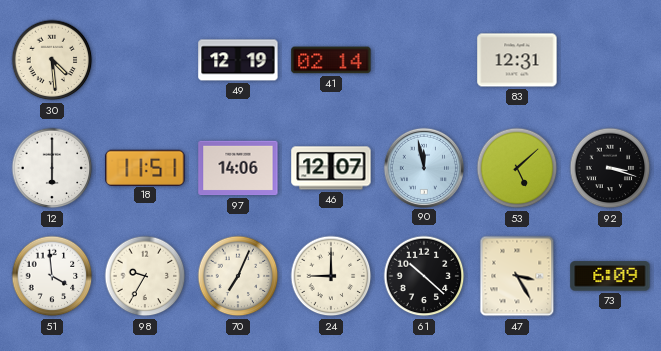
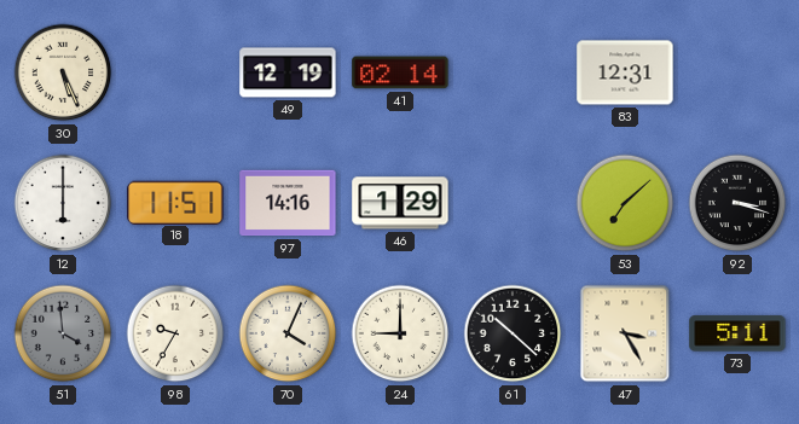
30: 4:29 -> 5:26 (63, 72)
97: 14:06 -> 14:16 (288, 203)
46: 12:07 -> 1:29 (400, 203)
90: 11:58 -> none (423, 167)
53: 5:08 -> 7:08 (625, 203)
51 dial: white -> grey (63, 333)
70: 7:04 -> 4:04 (288, 333)
73: 6:09 -> 5:11 (737, 333)
